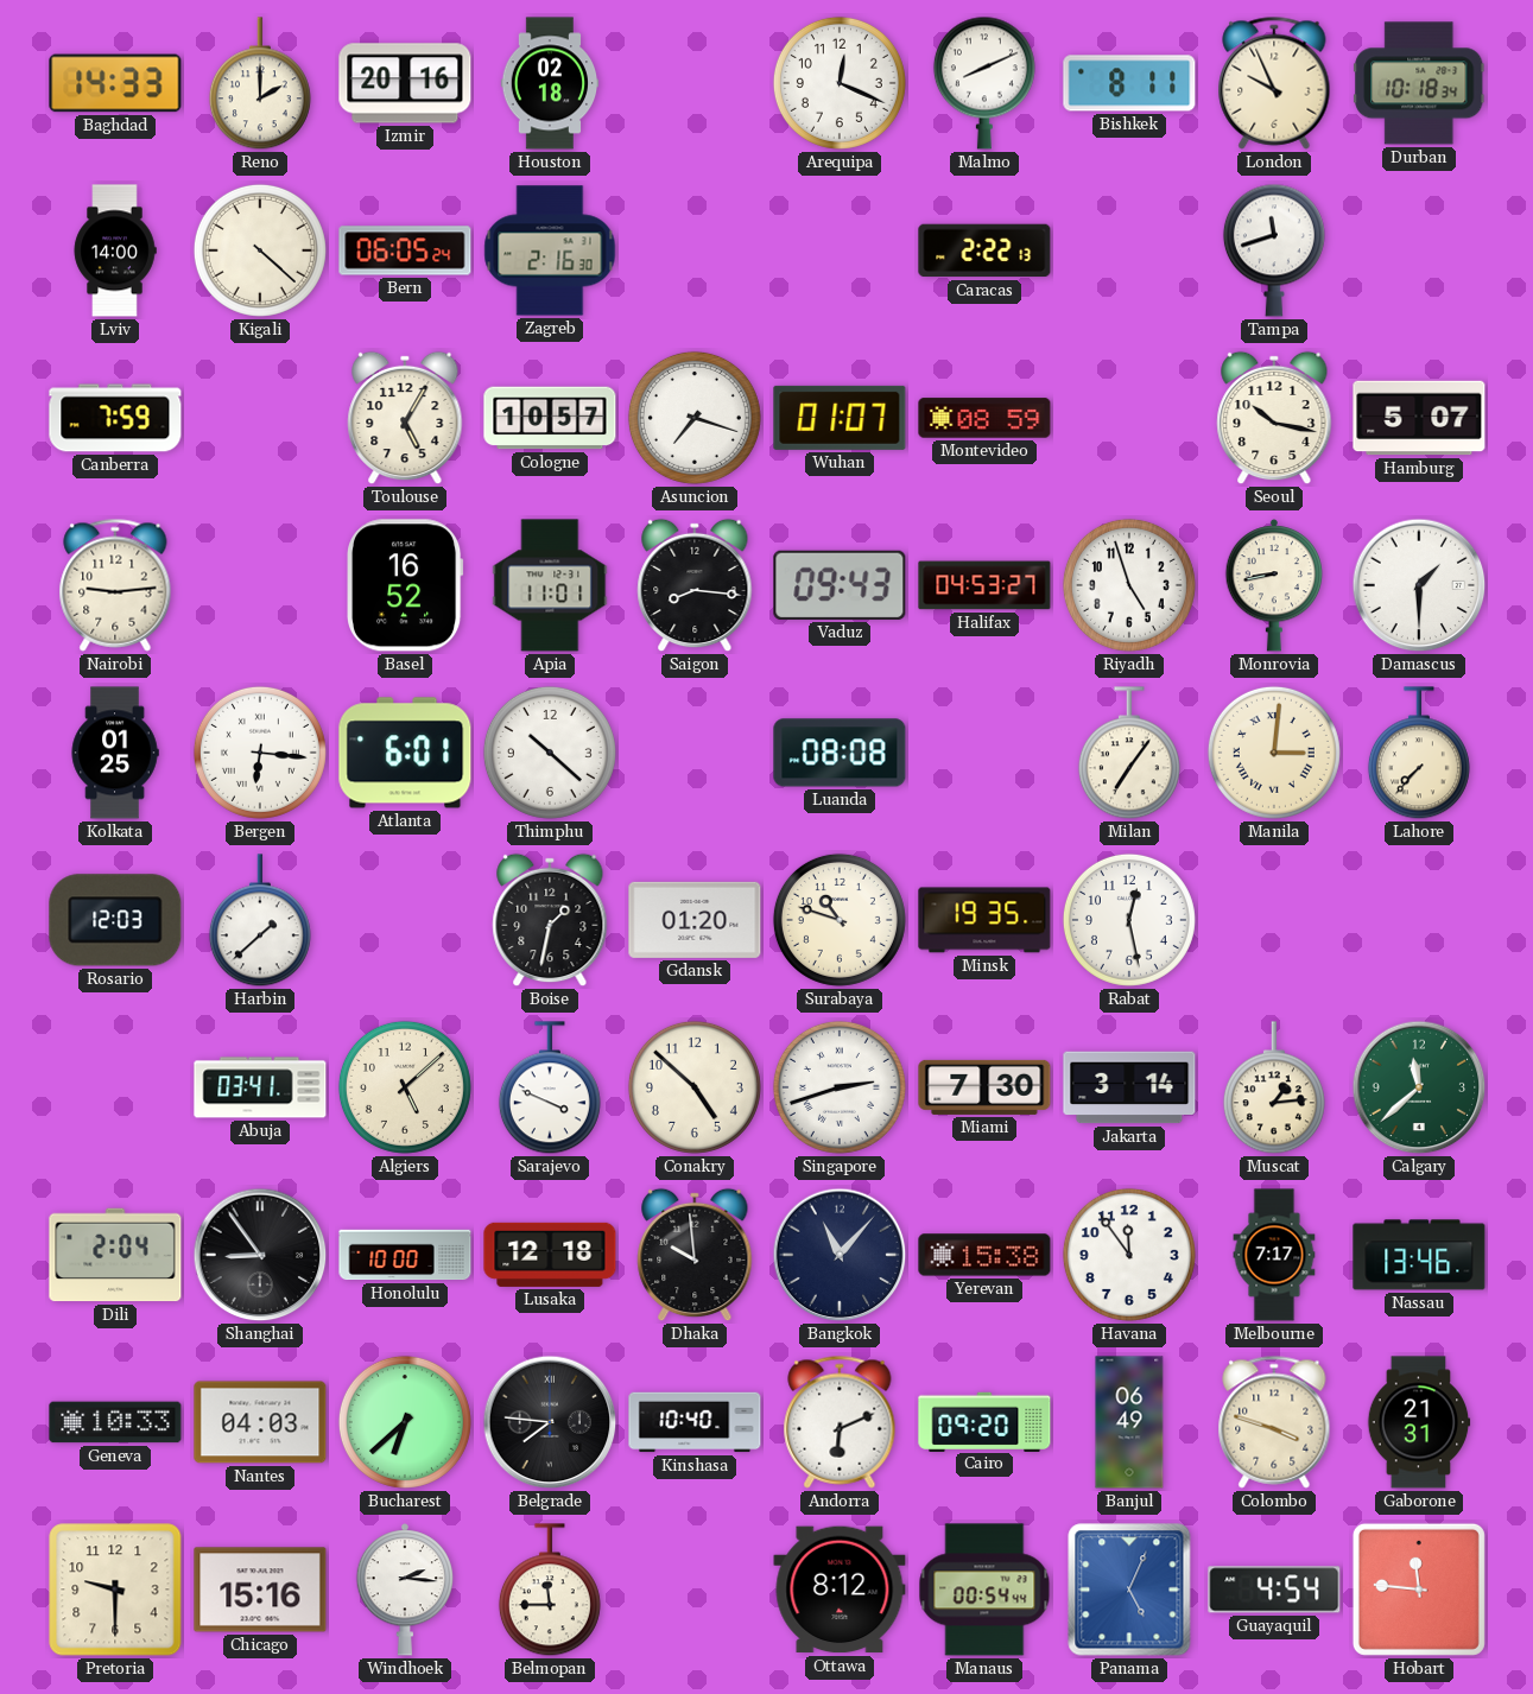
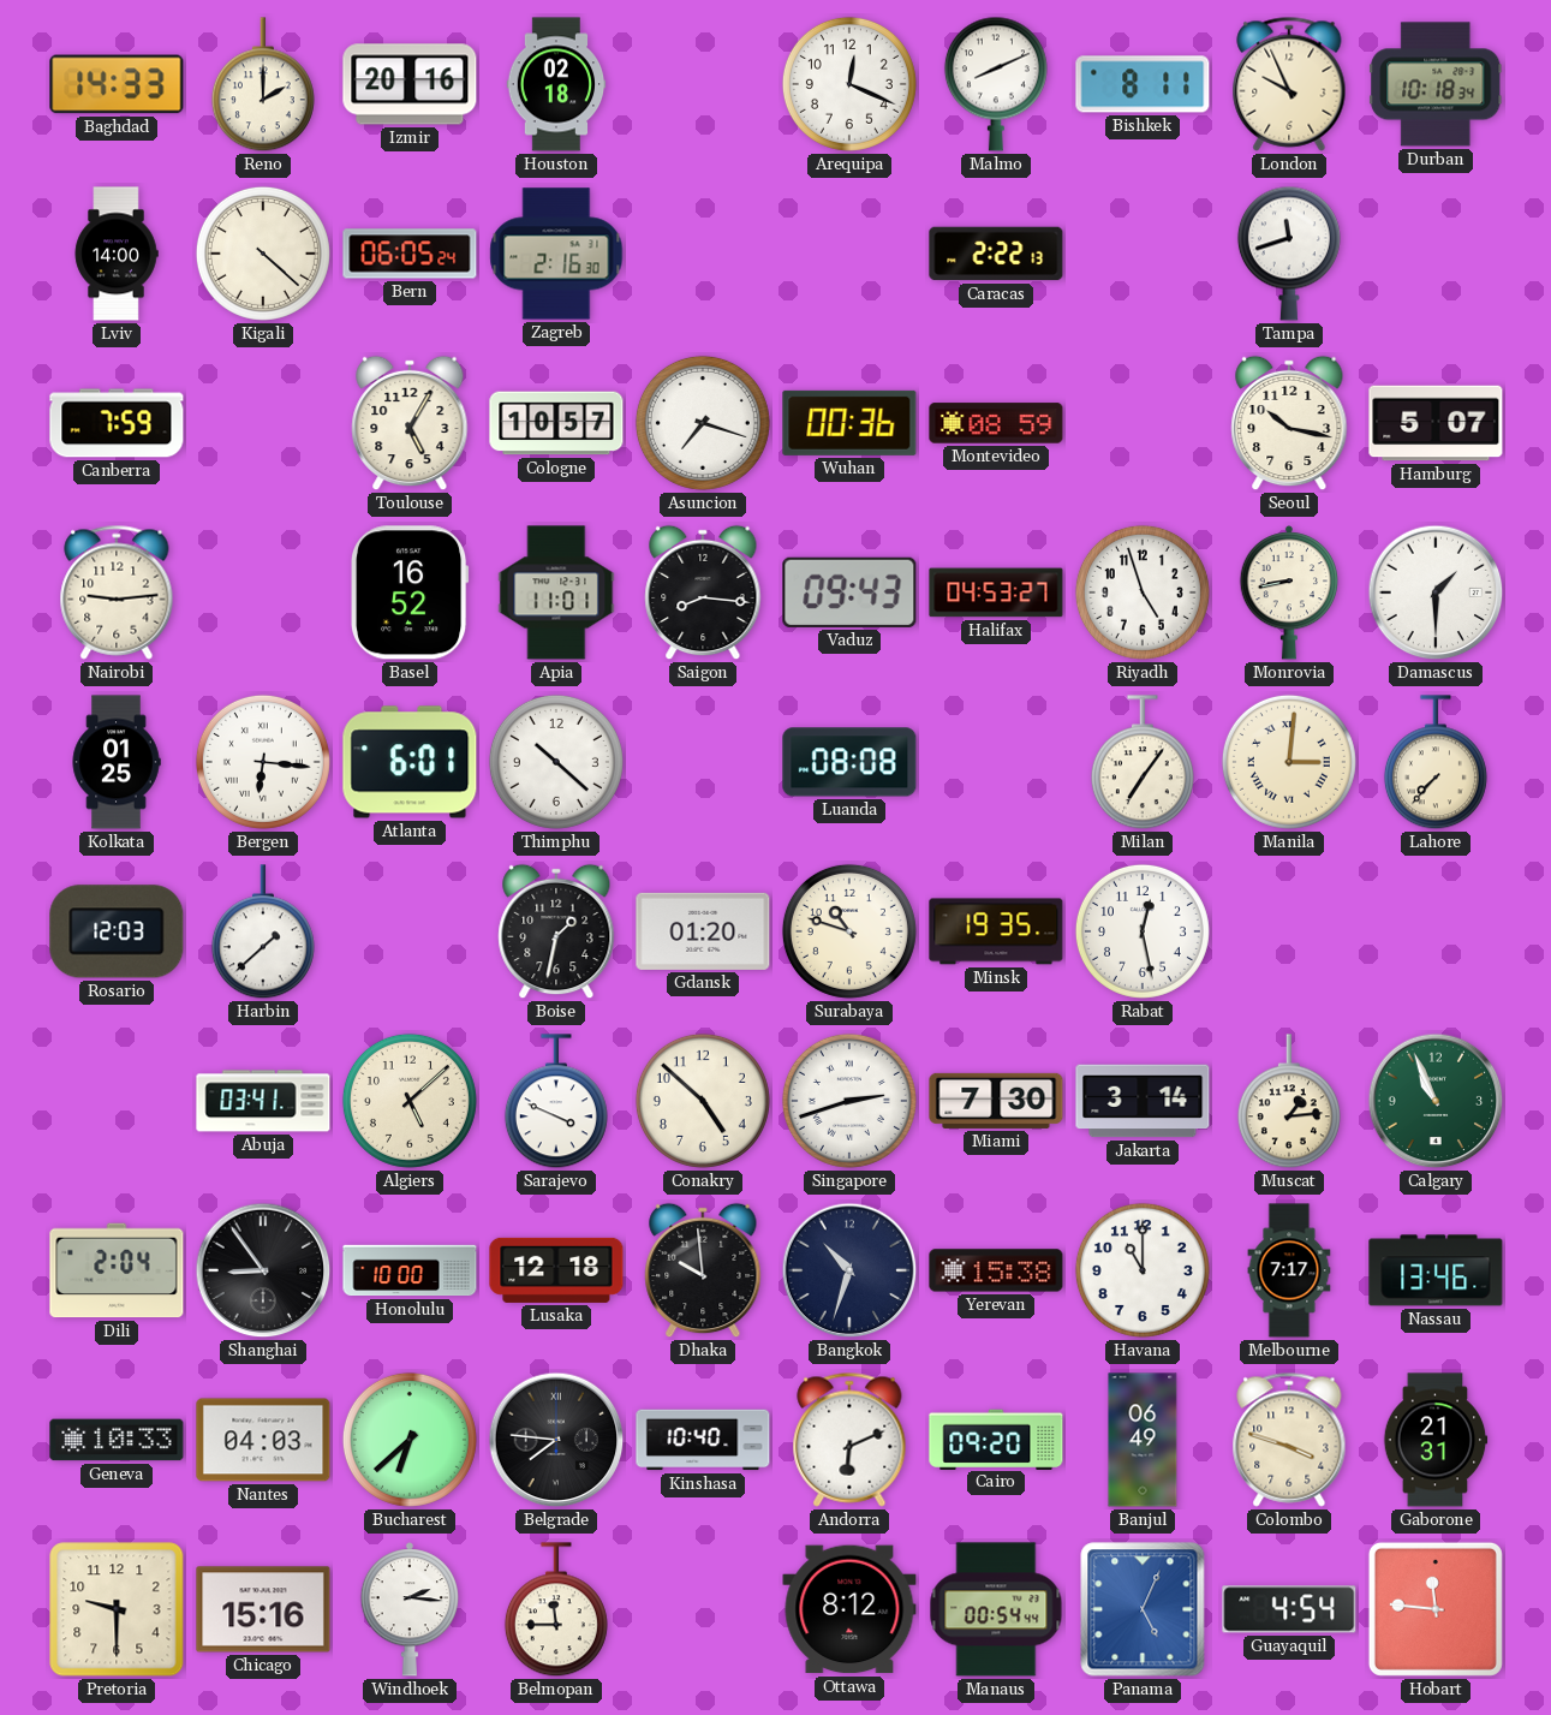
Wuhan: 01:07 -> 00:36 (849, 423)
Calgary: 11:38 -> 10:56 (1436, 1101)
Bangkok: 11:07 -> 10:33 (849, 1270)
Havana: 11:54 -> 11:00 (1143, 1270)
